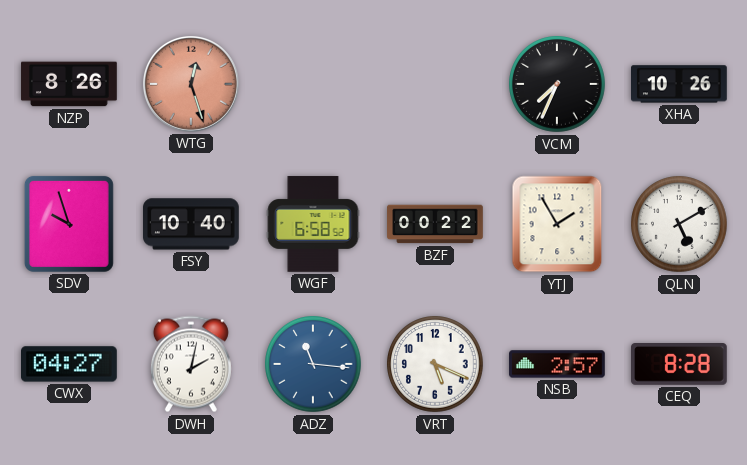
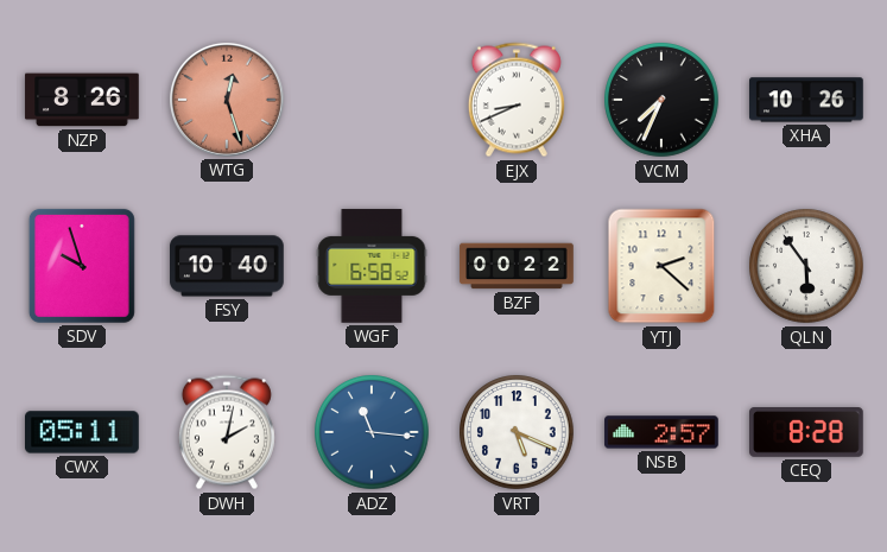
EJX: none -> 8:41 (517, 100)
YTJ: 1:55 -> 2:22 (661, 266)
QLN: 5:10 -> 5:54 (806, 266)
CWX: 04:27 -> 05:11 (83, 432)
